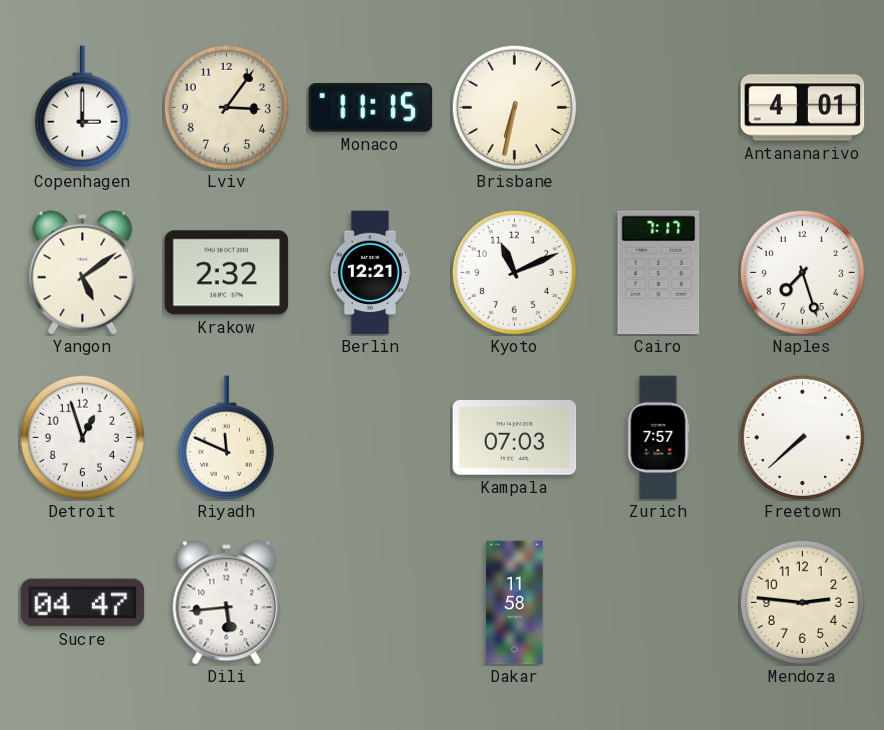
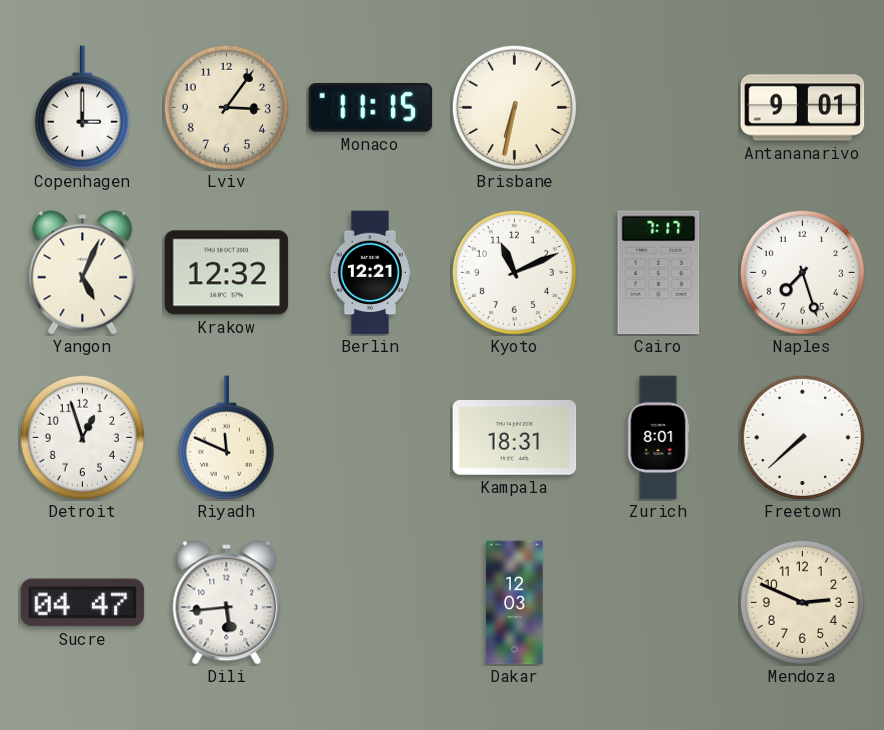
Antananarivo: 4:01 -> 9:01 (803, 108)
Yangon: 5:09 -> 5:04 (83, 273)
Krakow: 2:32 -> 12:32 (227, 273)
Kampala: 07:03 -> 18:31 (515, 438)
Zurich: 7:57 -> 8:01 (658, 438)
Dakar: 11:58 -> 12:03 (515, 603)
Mendoza: 2:46 -> 2:49 (802, 602)
